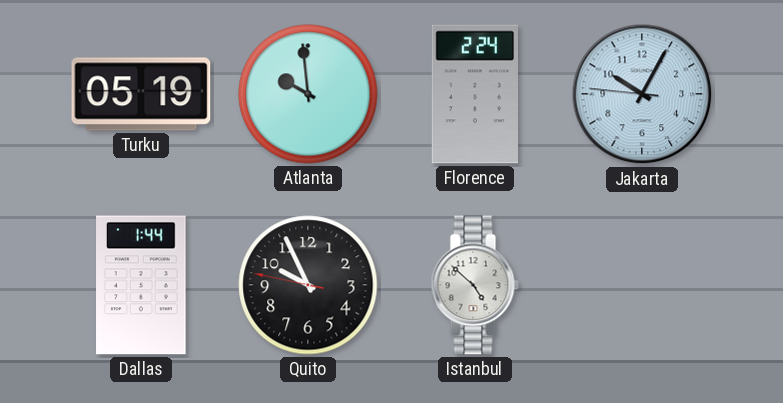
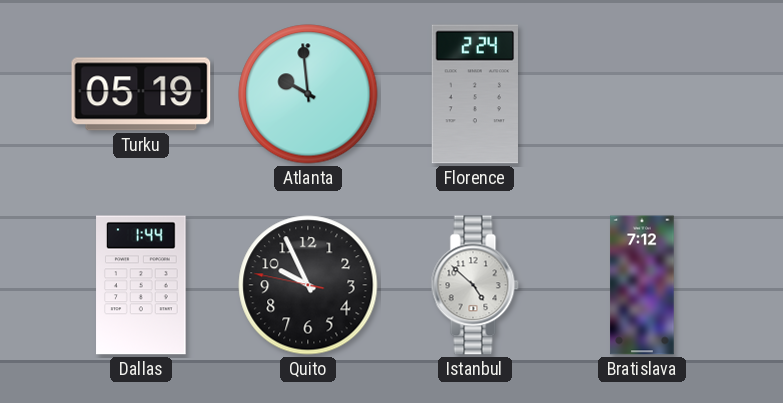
Jakarta: 10:04 -> none (642, 94)
Bratislava: none -> 7:12 (642, 285)
